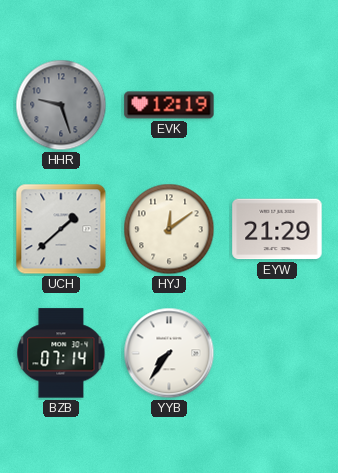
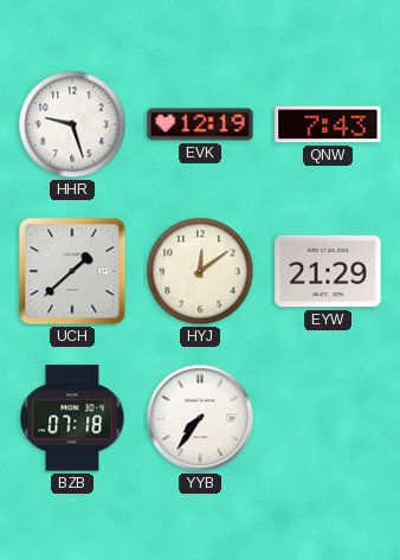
HHR dial: grey -> white (72, 124)
QNW: none -> 7:43 (328, 124)
BZB: 07:14 -> 07:18 (72, 418)
